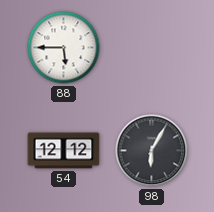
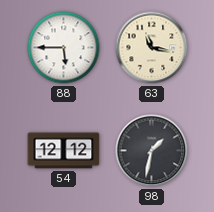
63: none -> 11:17 (152, 48)
98: 6:05 -> 1:32 (152, 151)
